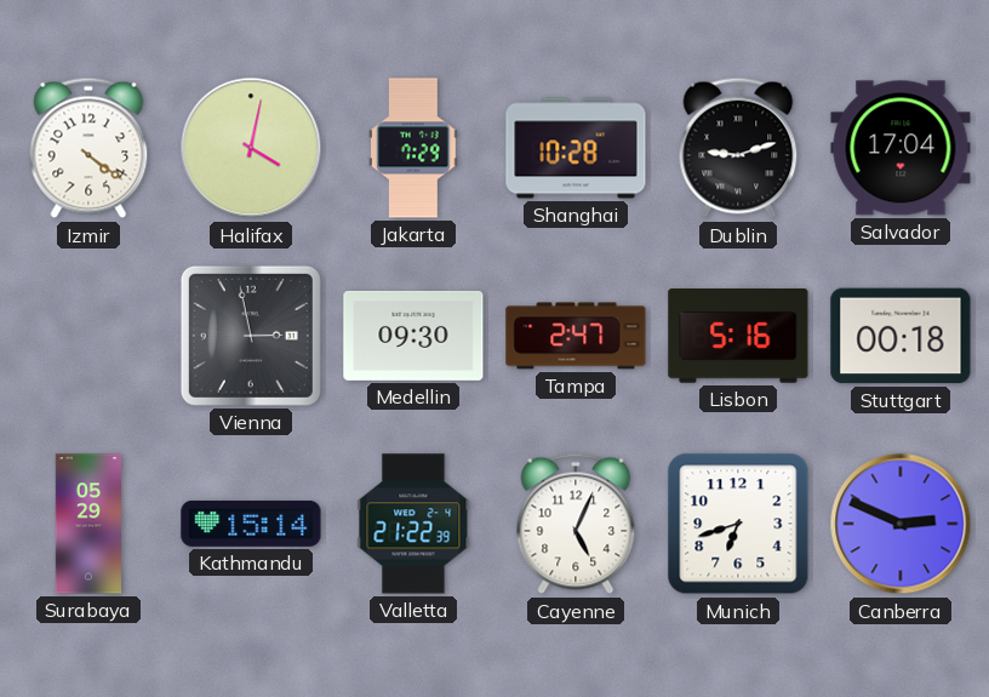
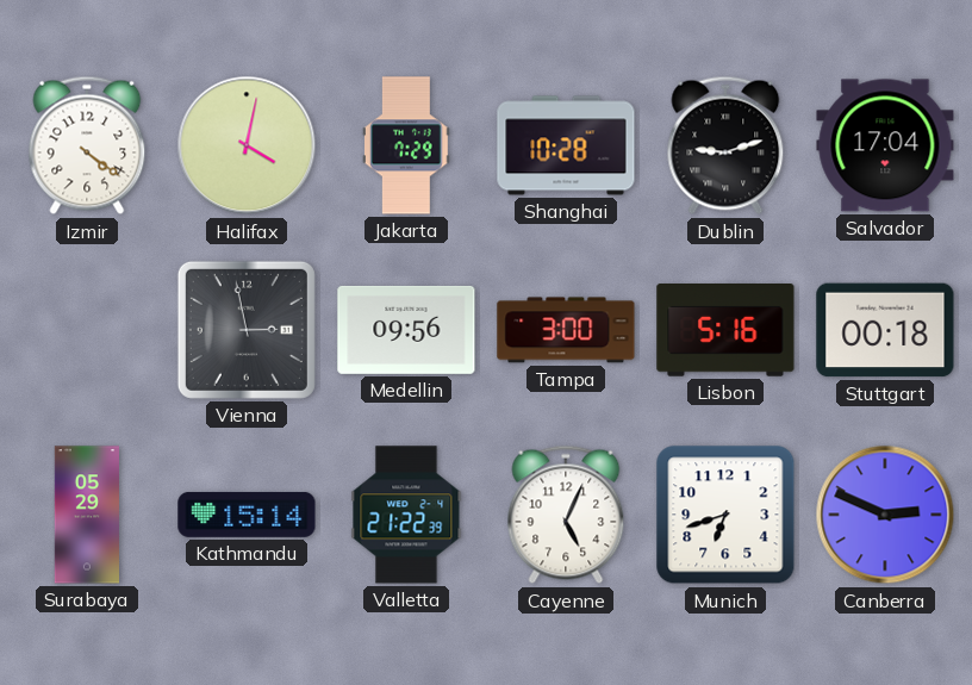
Medellin: 09:30 -> 09:56 (406, 330)
Tampa: 2:47 -> 3:00 (566, 330)
